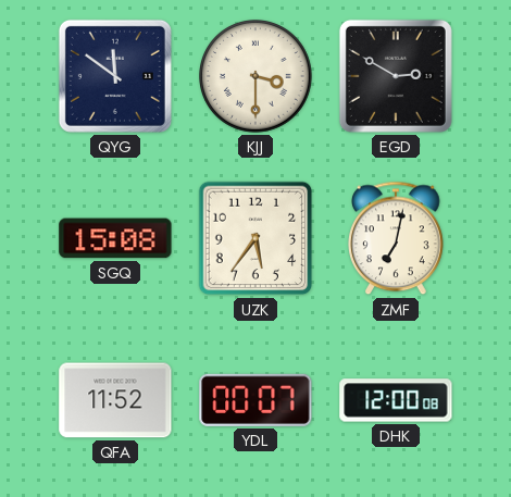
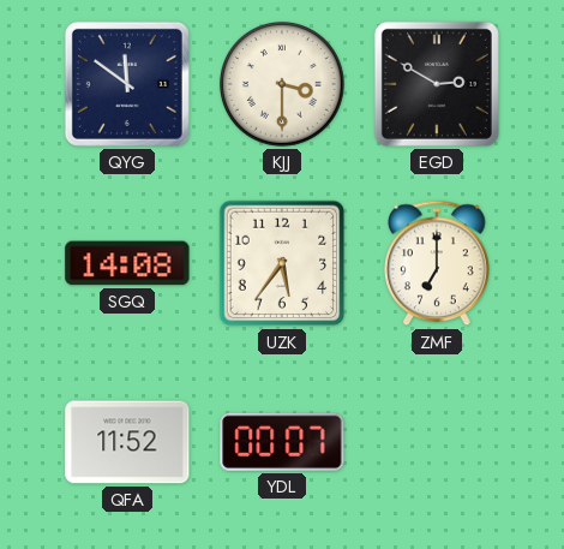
SGQ: 15:08 -> 14:08 (127, 263)
ZMF: 7:02 -> 7:00 (438, 263)
DHK: 12:00 -> none (396, 400)
